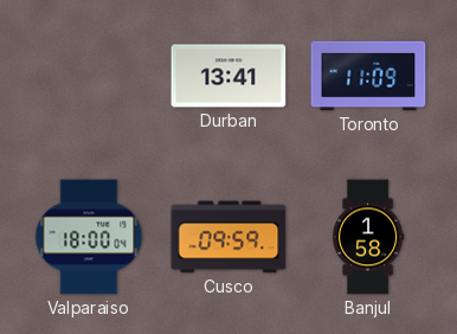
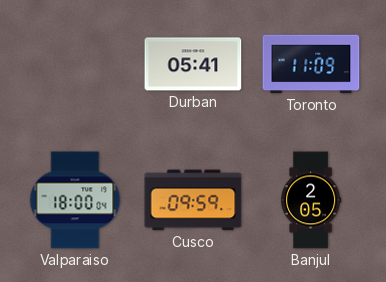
Durban: 13:41 -> 05:41 (193, 64)
Banjul: 1:58 -> 2:05 (311, 200)
